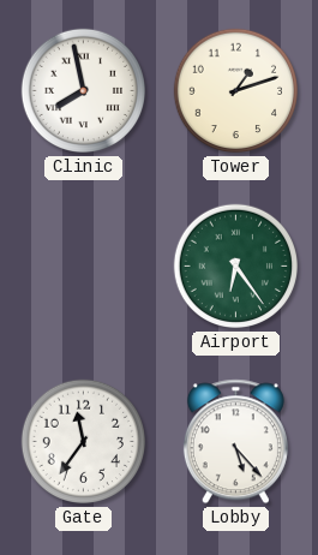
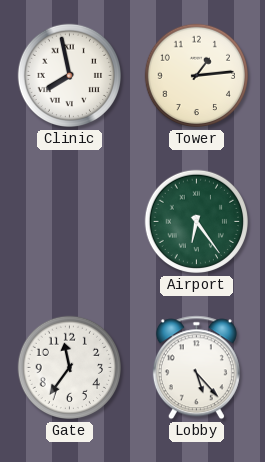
Tower: 1:12 -> 1:14 (197, 76)
